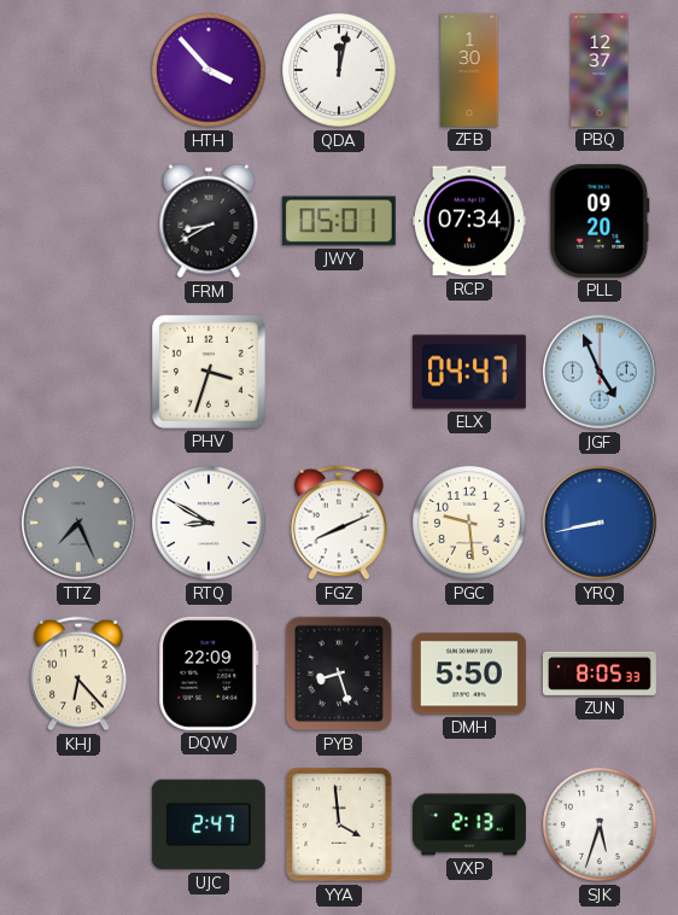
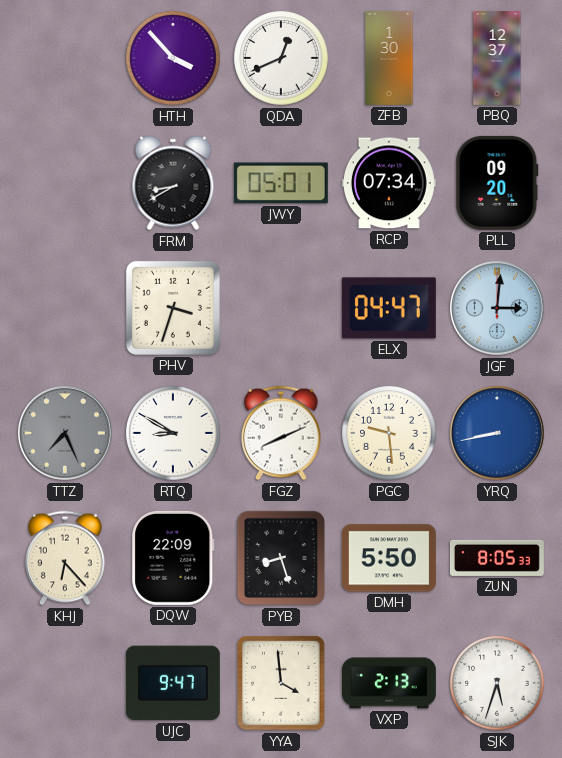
QDA: 12:02 -> 12:41 (281, 58)
JGF: 4:56 -> 3:01 (497, 308)
UJC: 2:47 -> 9:47 (173, 683)
